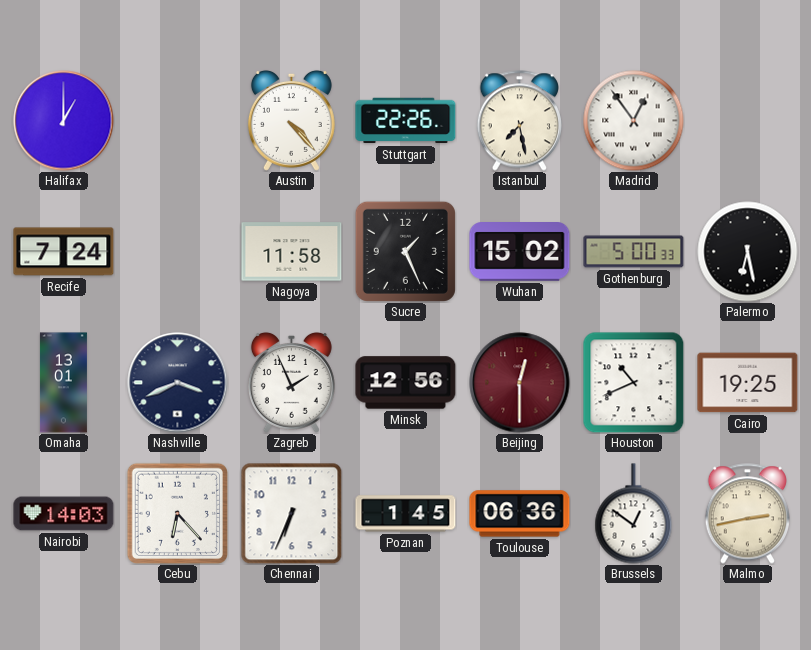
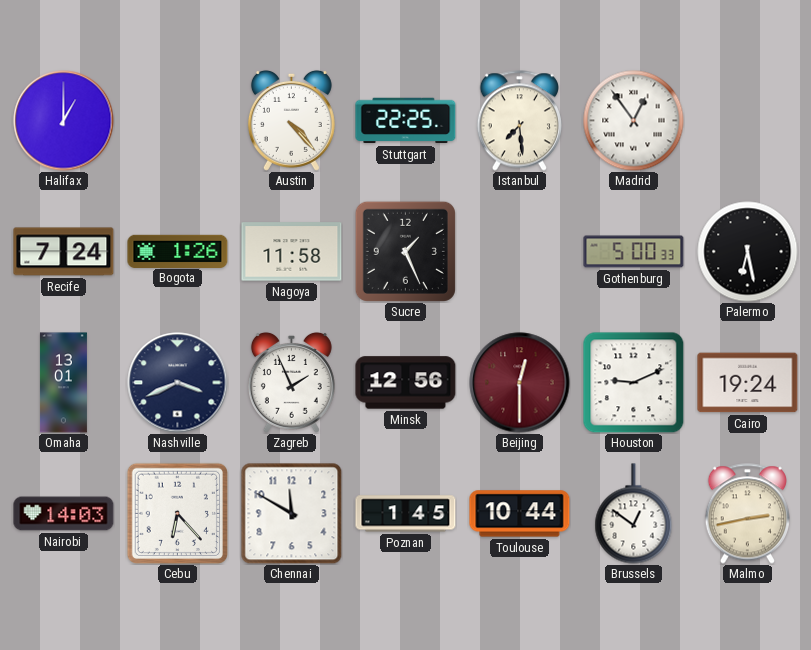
Stuttgart: 22:26 -> 22:25 (406, 121)
Istanbul: 7:28 -> 7:29 (519, 121)
Bogota: none -> 1:26 (178, 251)
Wuhan: 15:02 -> none (520, 252)
Houston: 10:41 -> 9:11 (633, 382)
Cairo: 19:25 -> 19:24 (748, 383)
Chennai: 6:34 -> 11:50 (292, 514)
Toulouse: 06:36 -> 10:44 (520, 514)
